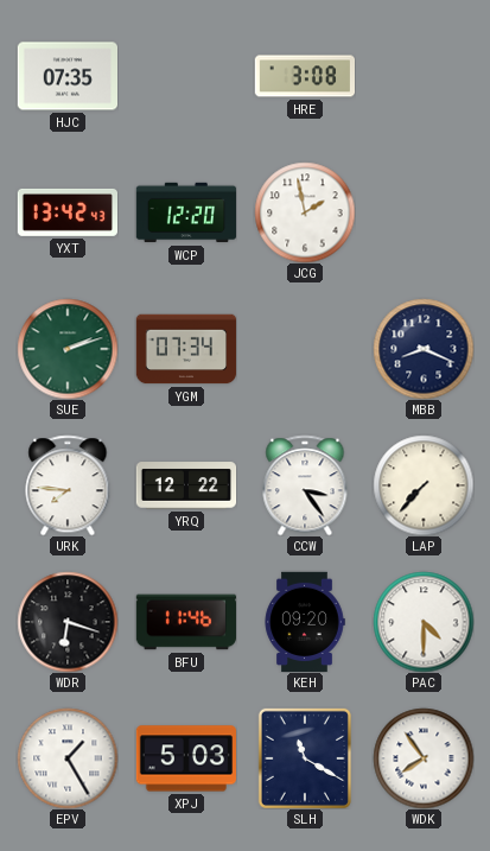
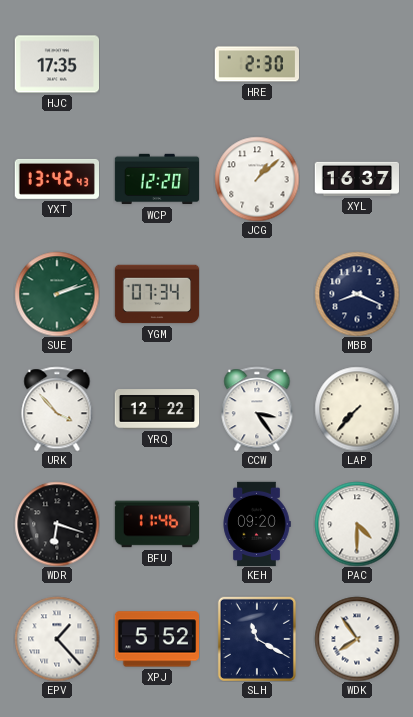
HJC: 07:35 -> 17:35 (56, 64)
HRE: 3:08 -> 2:30 (256, 64)
JCG: 1:58 -> 1:08 (257, 179)
XYL: none -> 16:37 (356, 179)
URK: 7:46 -> 3:53 (57, 409)
EPV: 1:25 -> 1:23 (57, 639)
XPJ: 5:03 -> 5:52 (156, 639)
